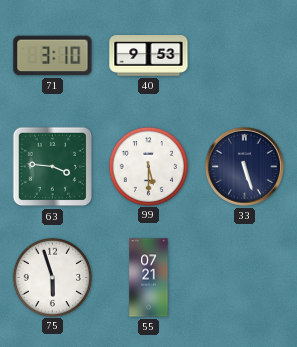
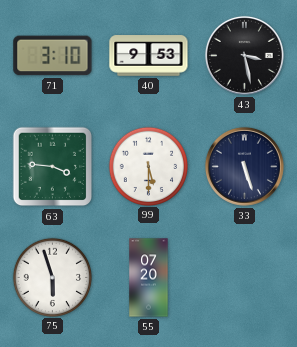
43: none -> 3:28 (244, 55)
55: 07:21 -> 07:20 (149, 278)
